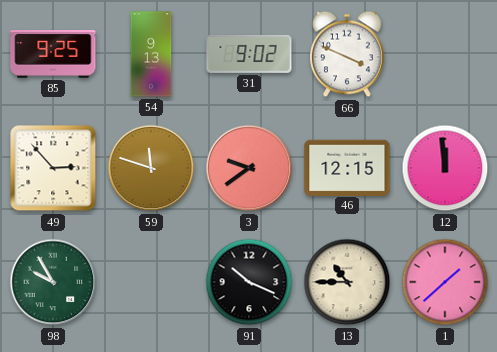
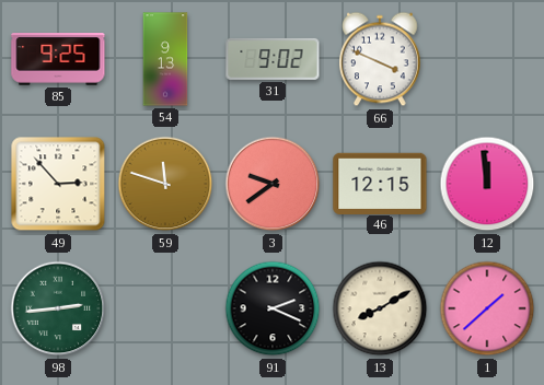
98: 9:55 -> 2:44 (58, 308)
91: 10:19 -> 2:19 (273, 308)
13: 10:45 -> 8:10 (380, 308)
